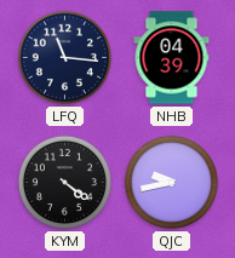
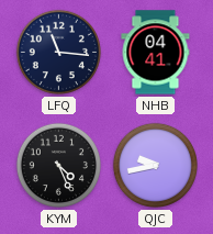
NHB: 04:39 -> 04:41 (156, 53)
KYM: 4:21 -> 4:26 (58, 165)
